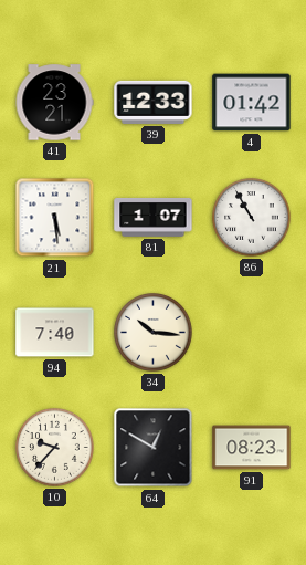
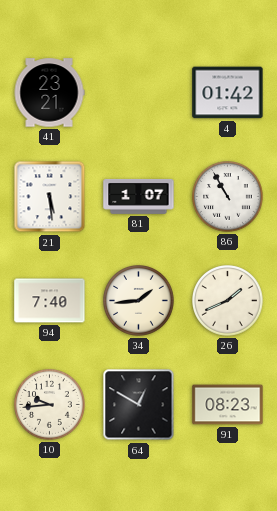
39: 12:33 -> none (154, 102)
34: 10:16 -> 1:44 (139, 301)
26: none -> 1:41 (228, 301)
10: 9:37 -> 9:44 (50, 405)
